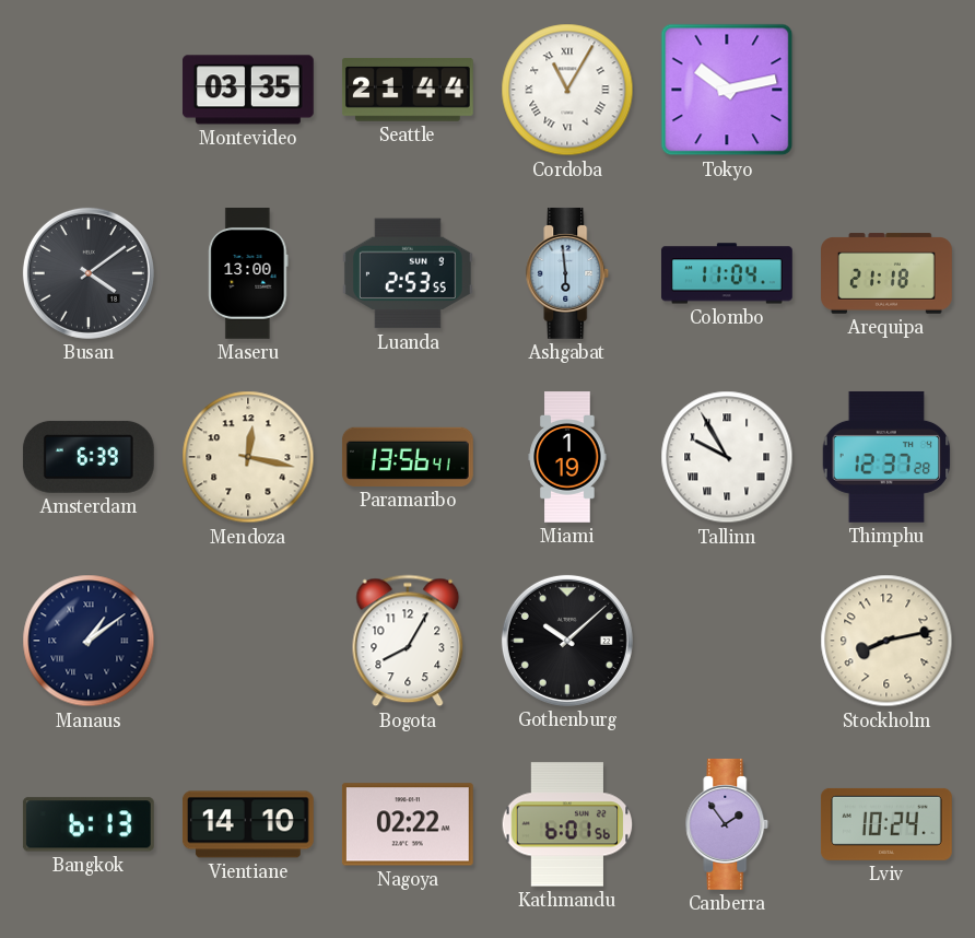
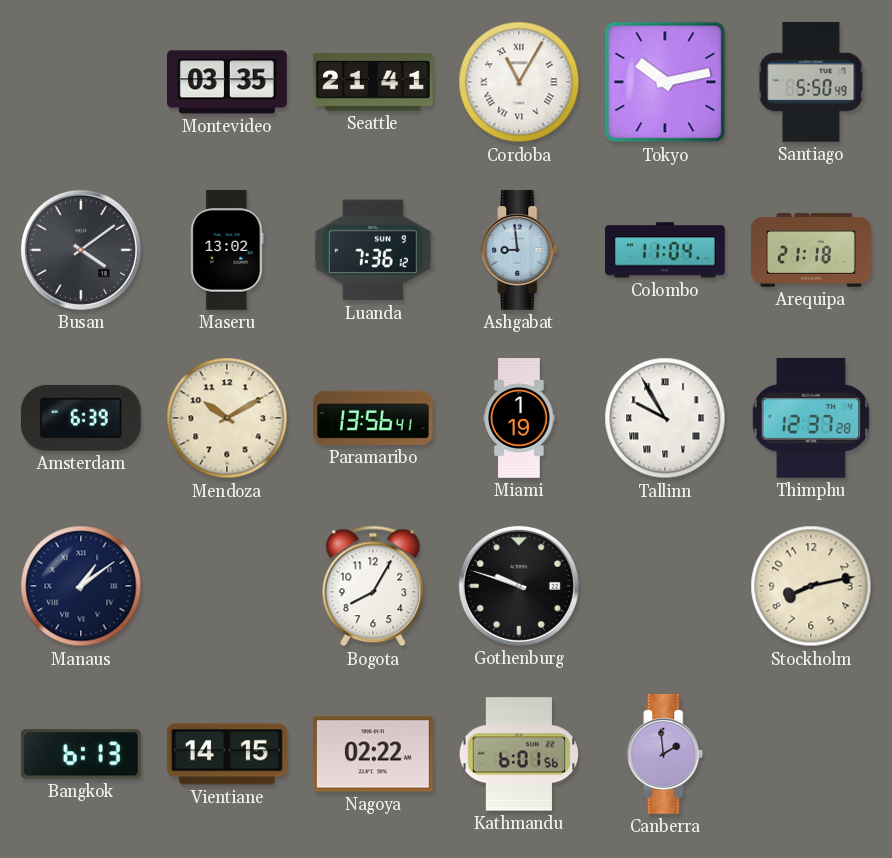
Seattle: 21:44 -> 21:41 (373, 83)
Santiago: none -> 5:50 (811, 82)
Maseru: 13:00 -> 13:02 (227, 251)
Luanda: 2:53 -> 7:36 (373, 250)
Ashgabat: 5:59 -> 8:59 (519, 250)
Mendoza: 12:17 -> 10:10 (227, 418)
Gothenburg: 10:08 -> 9:48 (519, 586)
Vientiane: 14:10 -> 14:15 (227, 754)
Canberra: 1:54 -> 1:59 (665, 754)
Lviv: 10:24 -> none (886, 824)
